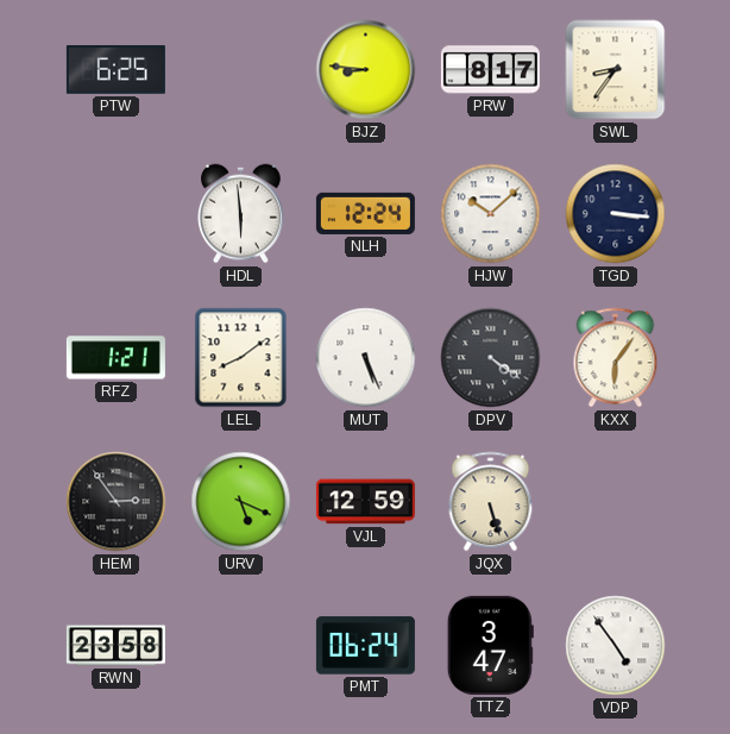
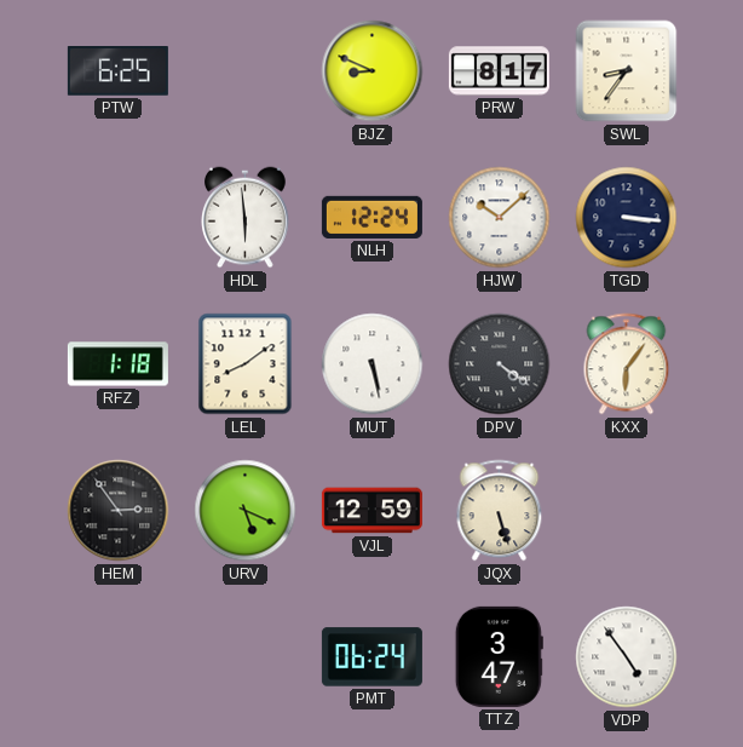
BJZ: 8:46 -> 8:49 (373, 71)
RFZ: 1:21 -> 1:18 (117, 364)
MUT: 5:26 -> 5:28 (373, 364)
RWN: 23:58 -> none (115, 646)
